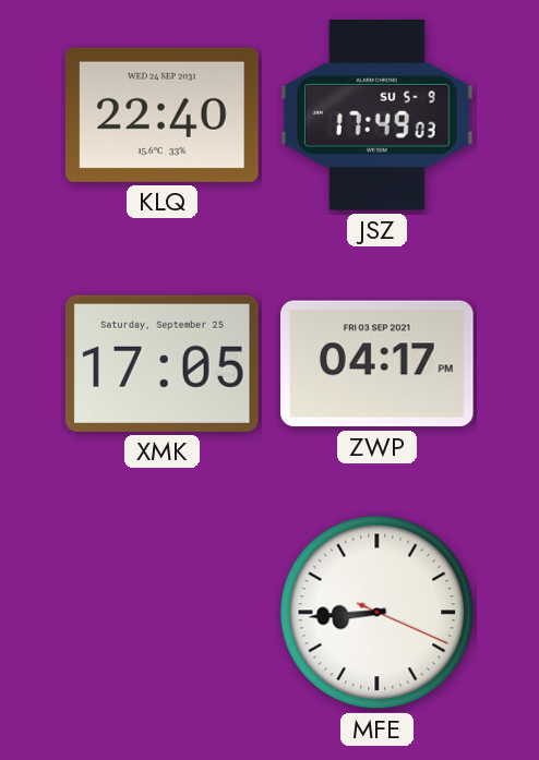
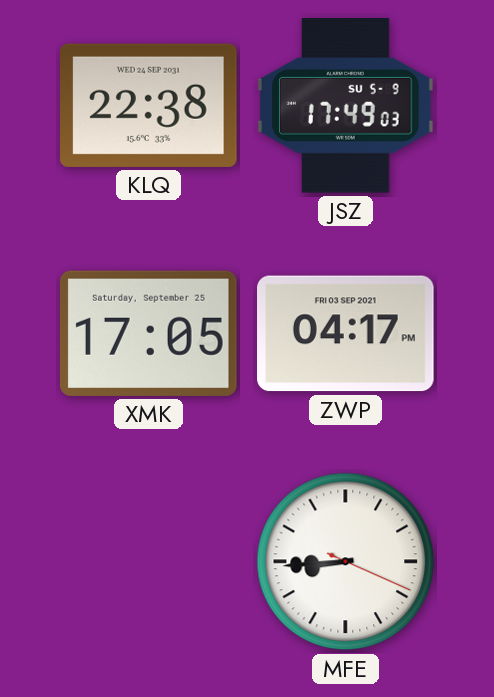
KLQ: 22:40 -> 22:38 (149, 105)
